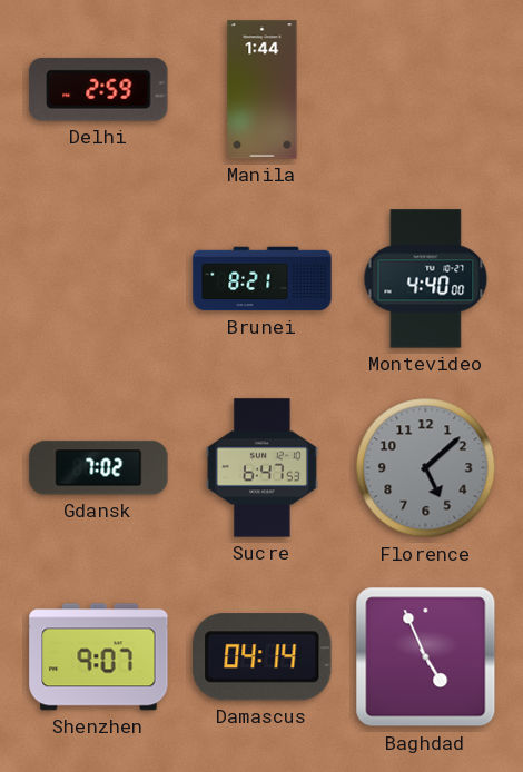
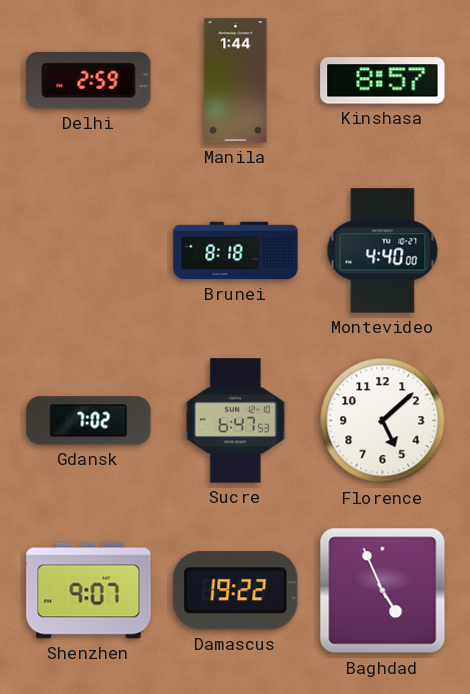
Kinshasa: none -> 8:57 (383, 81)
Brunei: 8:21 -> 8:18 (236, 251)
Florence dial: grey -> white (383, 421)
Damascus: 04:14 -> 19:22 (236, 591)
